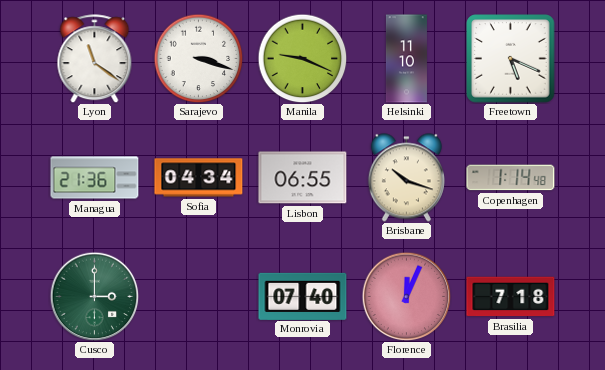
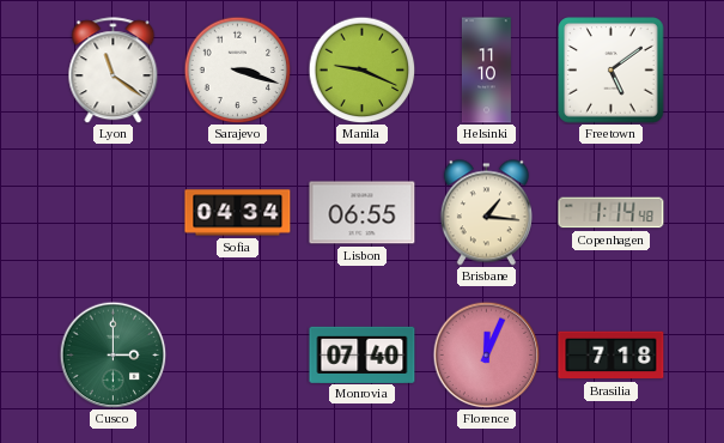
Freetown: 5:19 -> 5:09 (612, 71)
Managua: 21:36 -> none (95, 178)
Brisbane: 10:18 -> 1:16 (486, 213)
